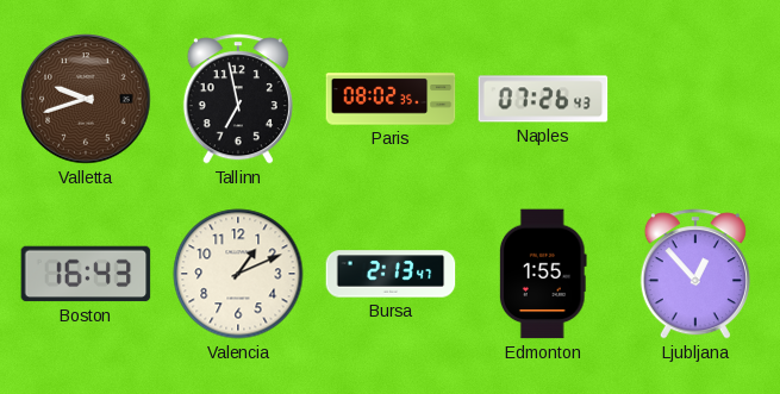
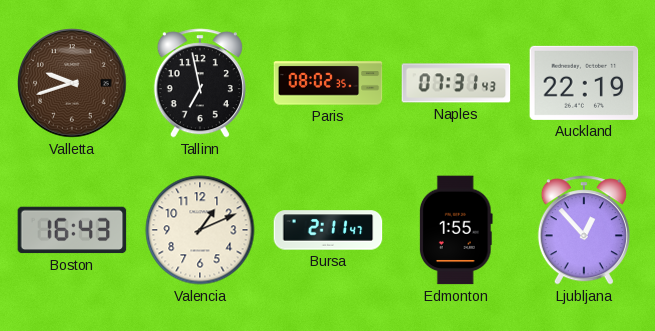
Naples: 07:26 -> 07:31 (456, 83)
Auckland: none -> 22:19 (584, 83)
Bursa: 2:13 -> 2:11 (328, 230)
